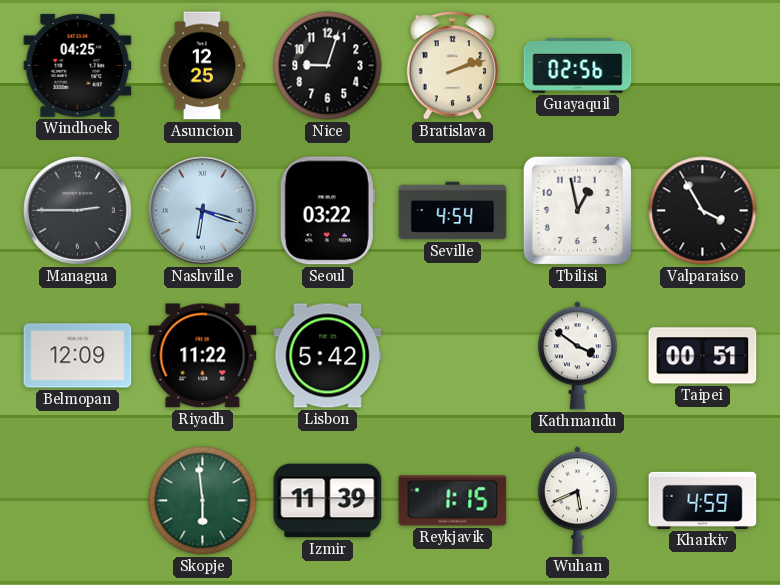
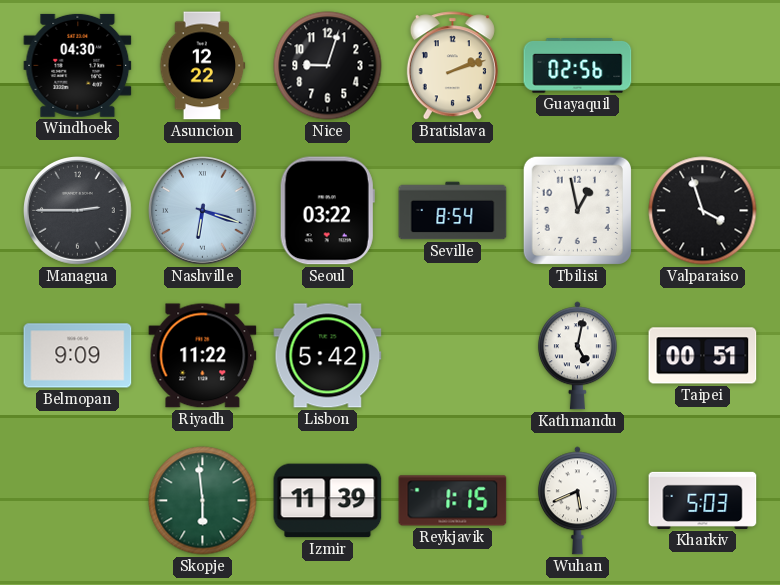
Windhoek: 04:25 -> 04:30 (78, 65)
Asuncion: 12:25 -> 12:22 (203, 66)
Seville: 4:54 -> 8:54 (453, 211)
Valparaiso: 3:55 -> 3:57 (703, 211)
Belmopan: 12:09 -> 9:09 (78, 356)
Kathmandu: 3:51 -> 5:02 (577, 356)
Kharkiv: 4:59 -> 5:03 (703, 500)
